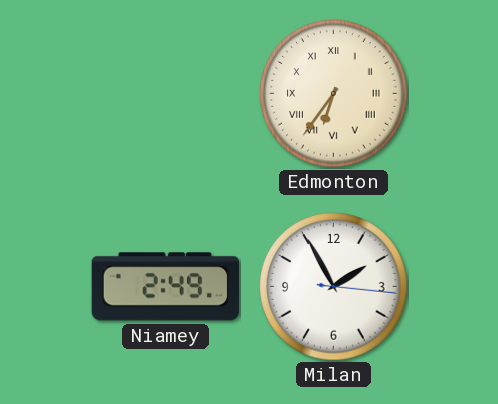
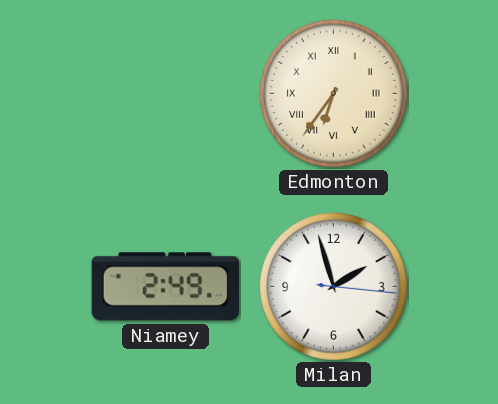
Milan: 1:55 -> 1:57 (334, 287)
